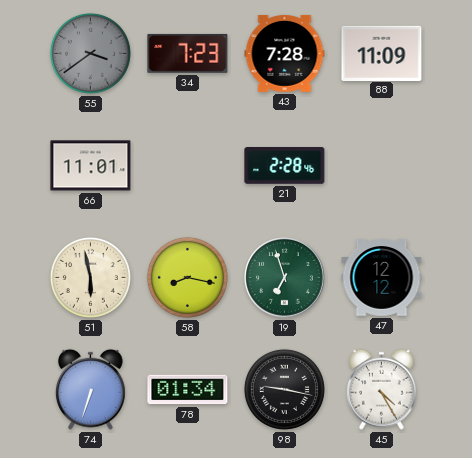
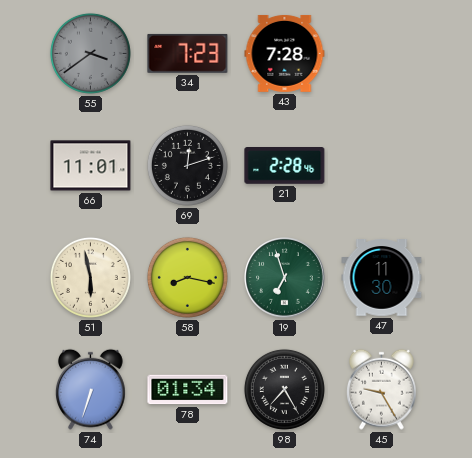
88: 11:09 -> none (382, 53)
69: none -> 12:12 (187, 165)
47: 12:12 -> 11:30 (382, 278)
98: 9:17 -> 7:25 (284, 389)
45: 4:25 -> 9:25 (381, 389)
